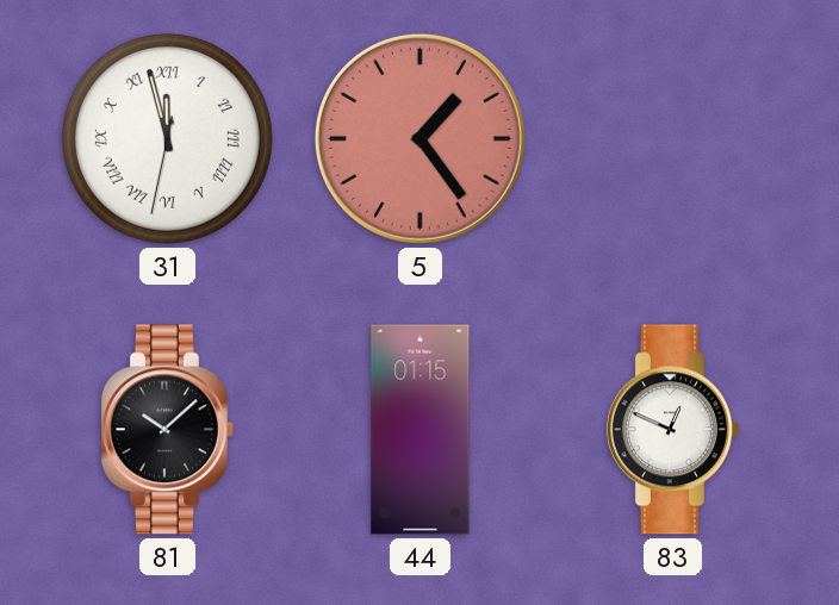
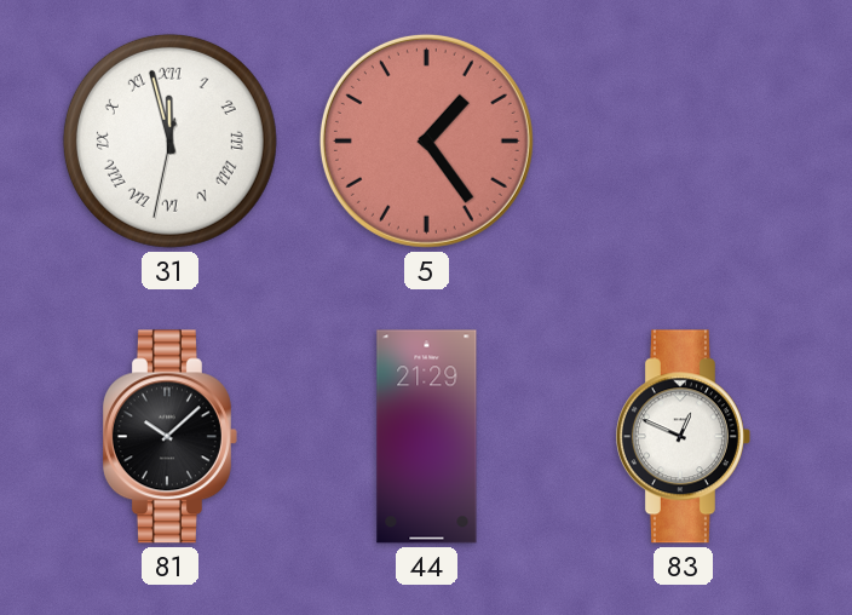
44: 01:15 -> 21:29 (427, 437)
